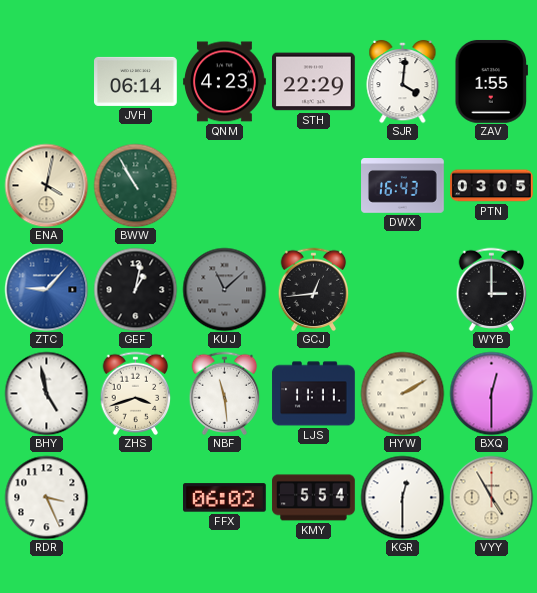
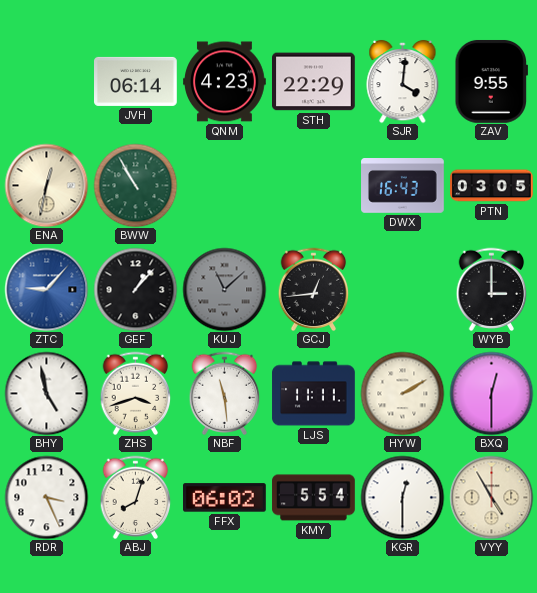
ZAV: 1:55 -> 9:55 (492, 81)
ENA: 4:02 -> 12:32 (46, 185)
GEF: 1:02 -> 1:07 (135, 289)
ABJ: none -> 8:03 (136, 497)
